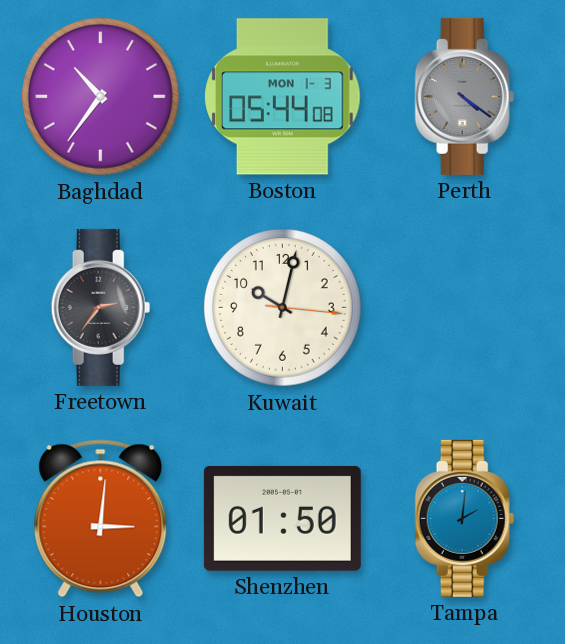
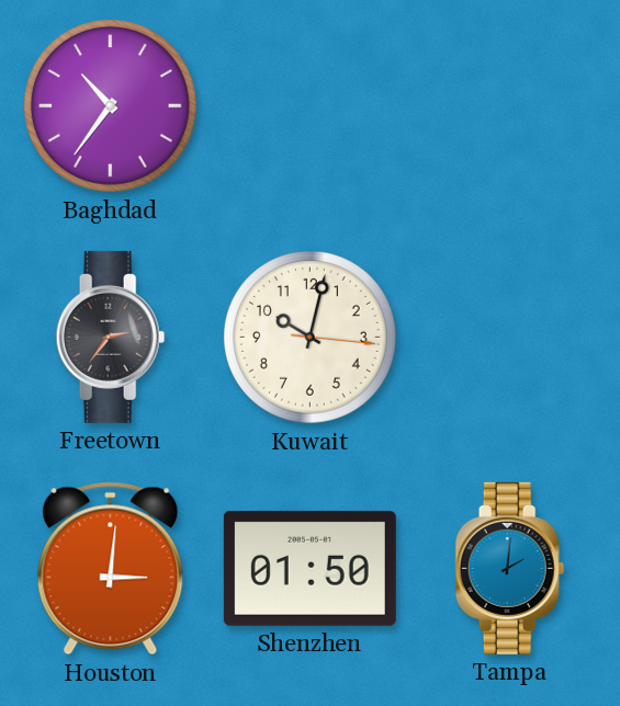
Boston: 05:44 -> none (283, 97)
Perth: 4:21 -> none (465, 96)
